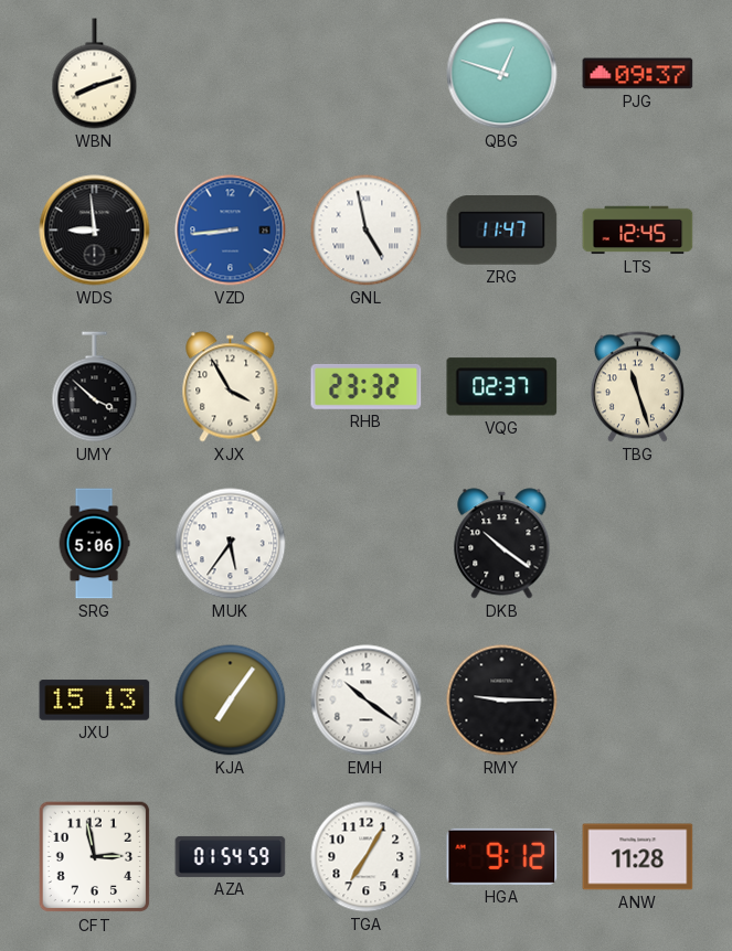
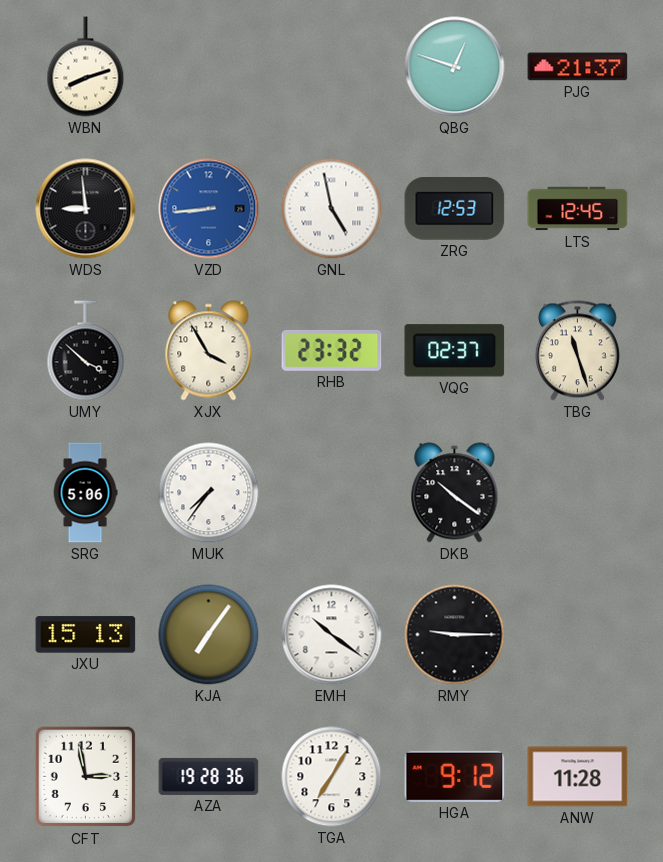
PJG: 09:37 -> 21:37 (578, 67)
ZRG: 11:47 -> 12:53 (455, 209)
MUK: 5:36 -> 7:36 (209, 493)
AZA: 01:54 -> 19:28 (209, 776)
